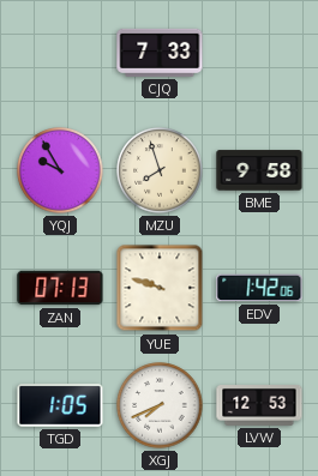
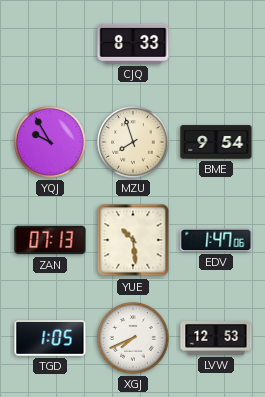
CJQ: 7:33 -> 8:33 (133, 44)
BME: 9:58 -> 9:54 (216, 142)
YUE: 9:48 -> 10:29 (133, 240)
EDV: 1:42 -> 1:47 (216, 240)
